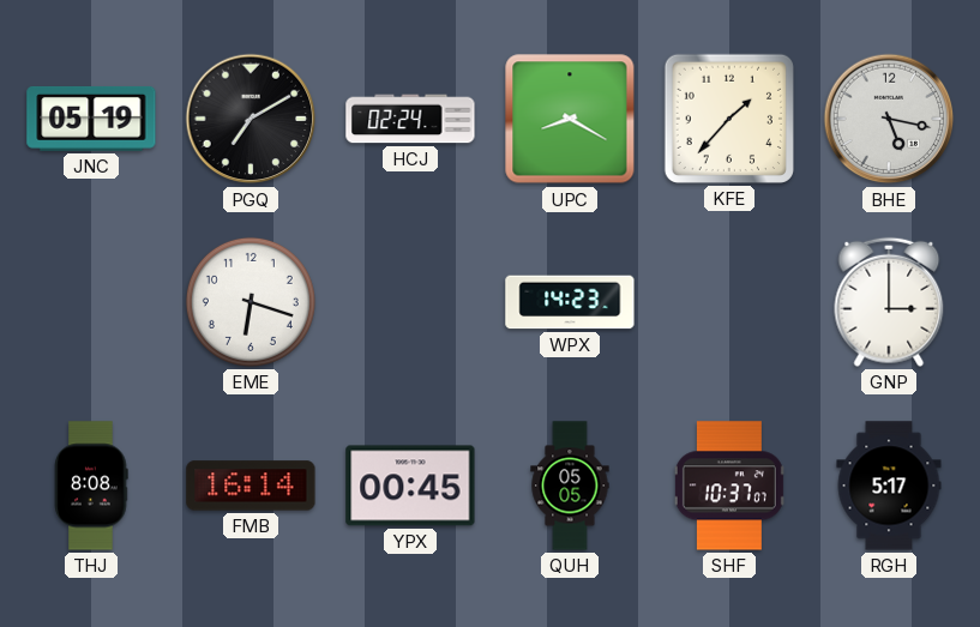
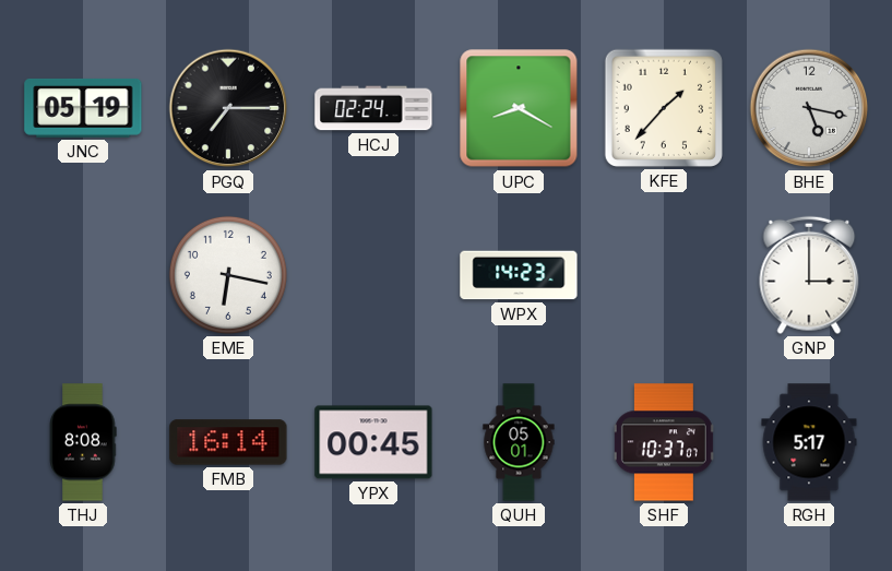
PGQ: 7:10 -> 7:15 (228, 108)
EME: 6:18 -> 6:17 (228, 275)
QUH: 05:05 -> 05:01 (519, 442)
